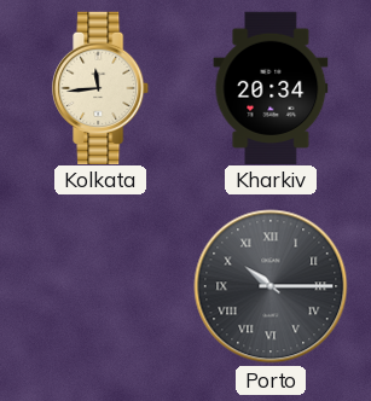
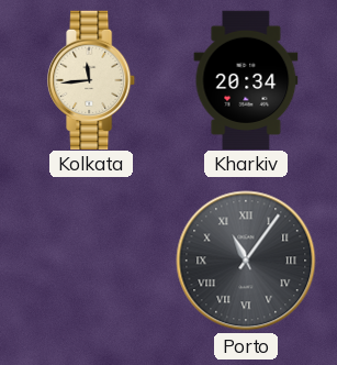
Porto: 10:15 -> 11:06 (246, 261)
